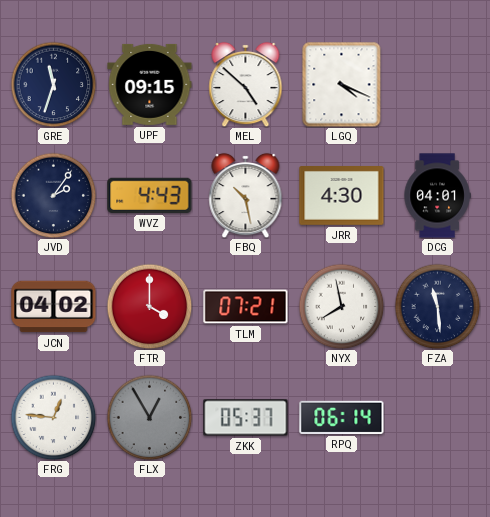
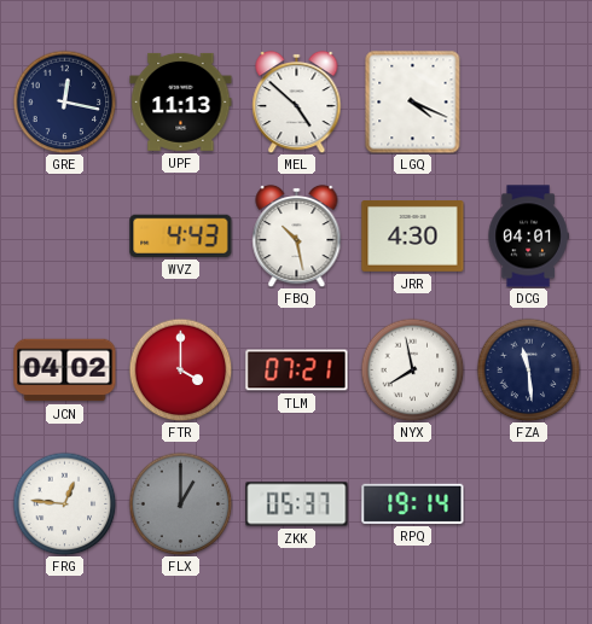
GRE: 11:33 -> 12:17 (64, 101)
UPF: 09:15 -> 11:13 (181, 101)
JVD: 2:06 -> none (53, 195)
FLX: 12:55 -> 1:00 (180, 503)
RPQ: 06:14 -> 19:14 (413, 503)
